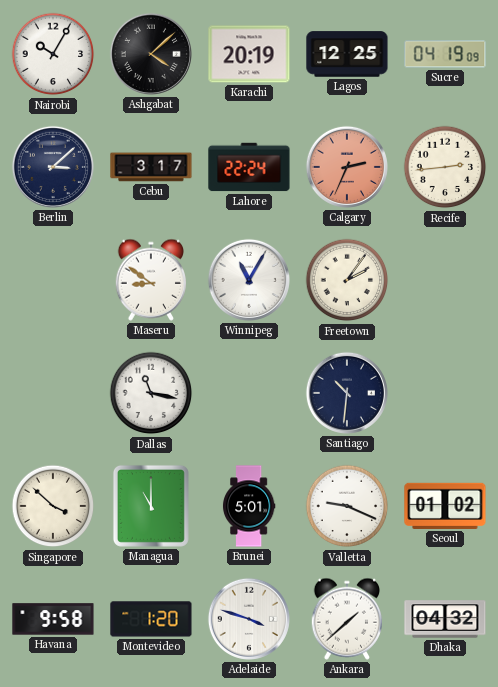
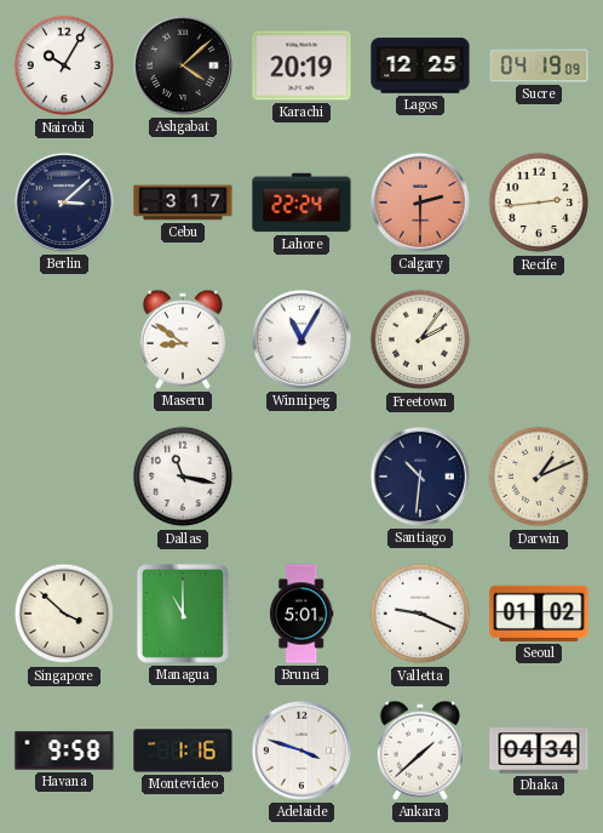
Calgary: 2:34 -> 2:30 (420, 202)
Darwin: none -> 1:11 (539, 477)
Montevideo: 1:20 -> 1:16 (183, 751)
Dhaka: 04:32 -> 04:34 (539, 751)
